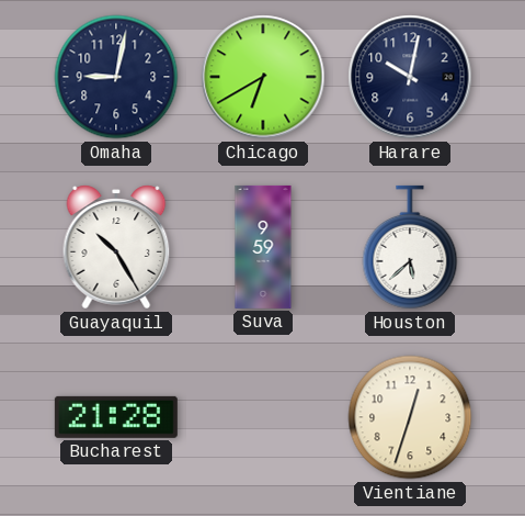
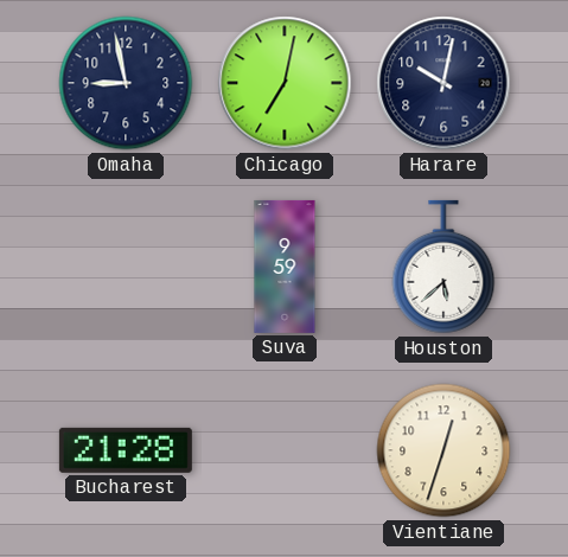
Omaha: 9:02 -> 8:58 (126, 83)
Chicago: 6:40 -> 7:02 (285, 83)
Guayaquil: 10:25 -> none (116, 247)
